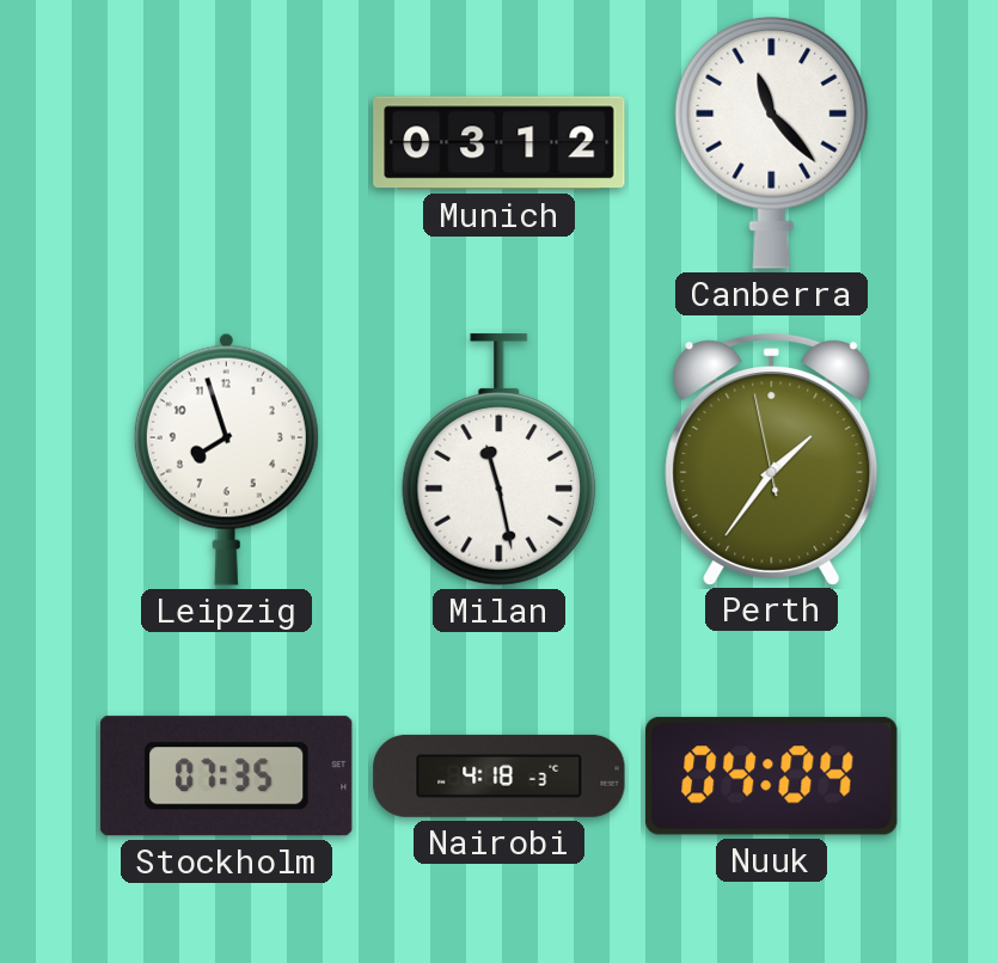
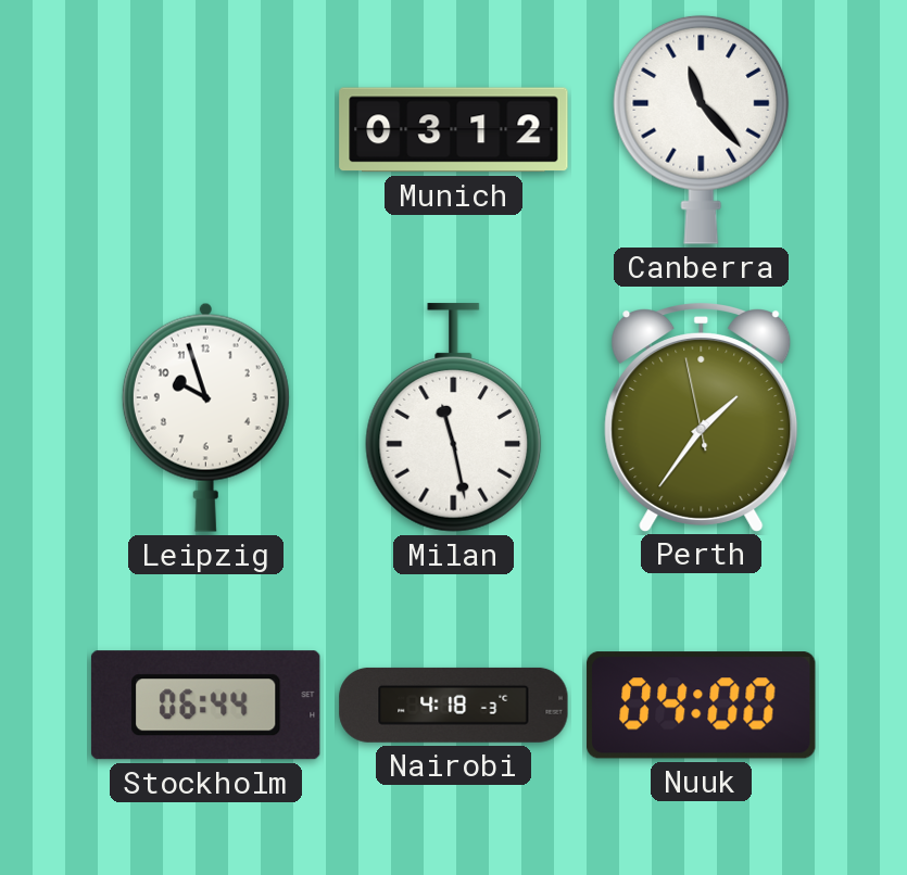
Leipzig: 7:57 -> 9:57 (205, 417)
Stockholm: 07:35 -> 06:44 (205, 706)
Nuuk: 04:04 -> 04:00 (702, 706)
